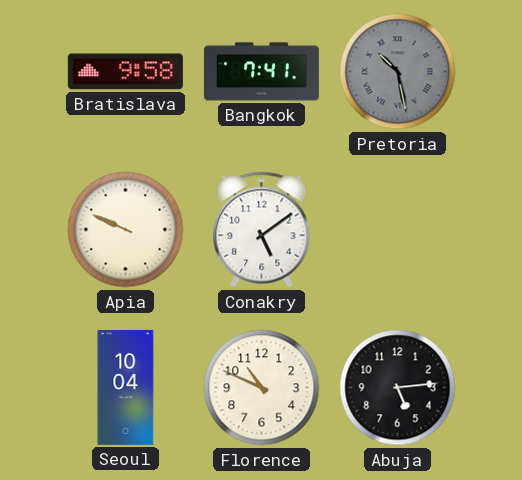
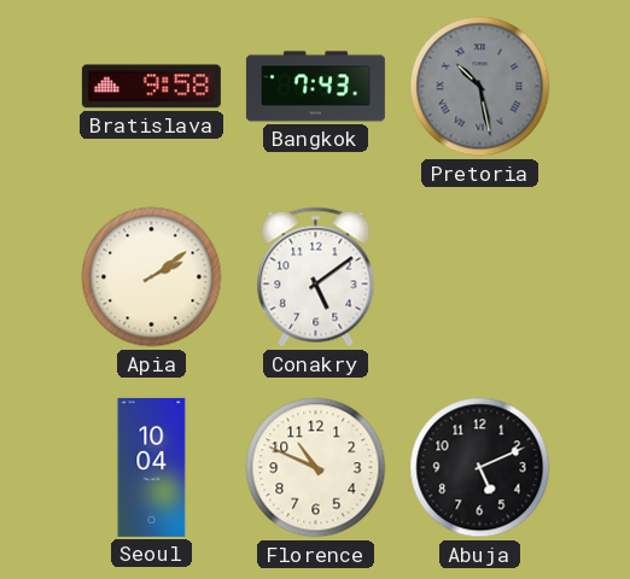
Bangkok: 7:41 -> 7:43 (315, 87)
Apia: 9:49 -> 2:09 (152, 277)
Abuja: 5:14 -> 5:11 (480, 468)
